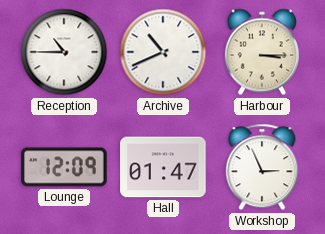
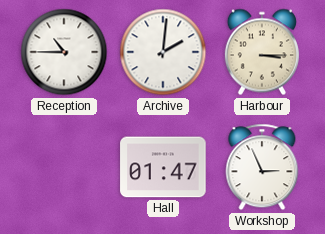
Archive: 10:41 -> 2:01 (163, 52)
Lounge: 12:09 -> none (64, 167)
